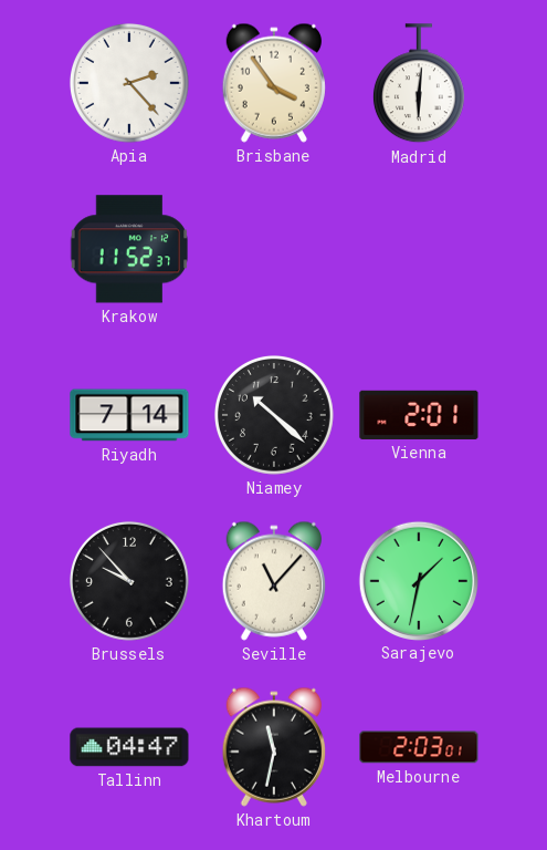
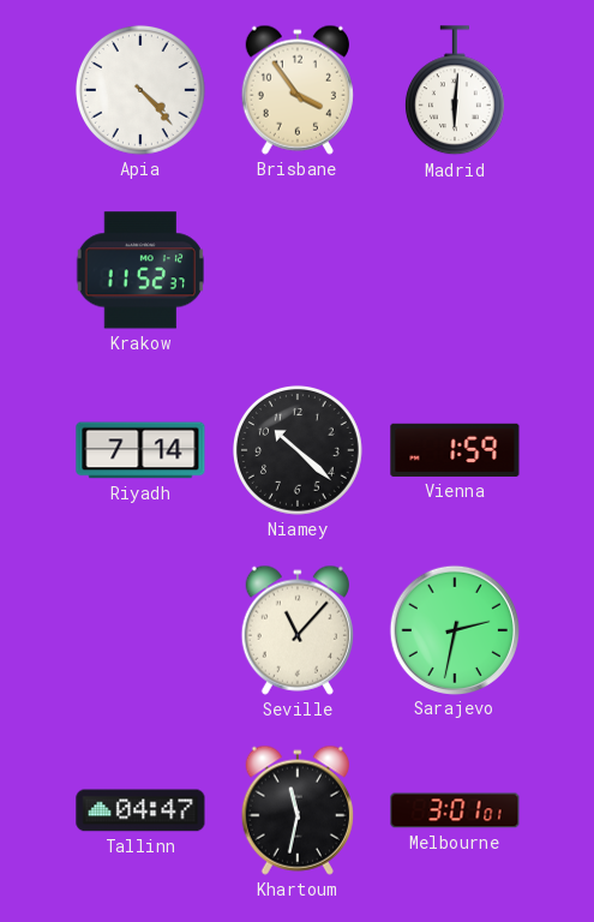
Apia: 2:23 -> 4:23 (140, 90)
Vienna: 2:01 -> 1:59 (455, 450)
Brussels: 9:53 -> none (129, 581)
Sarajevo: 1:32 -> 2:32 (454, 629)
Melbourne: 2:03 -> 3:01 (455, 810)
